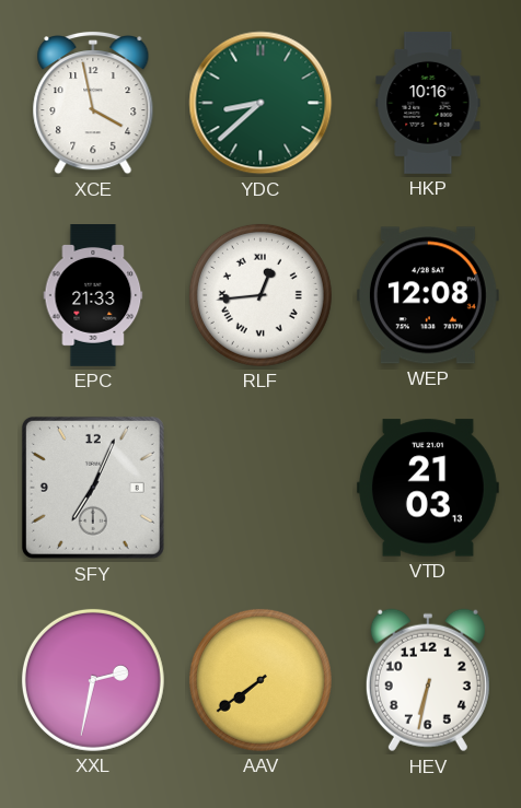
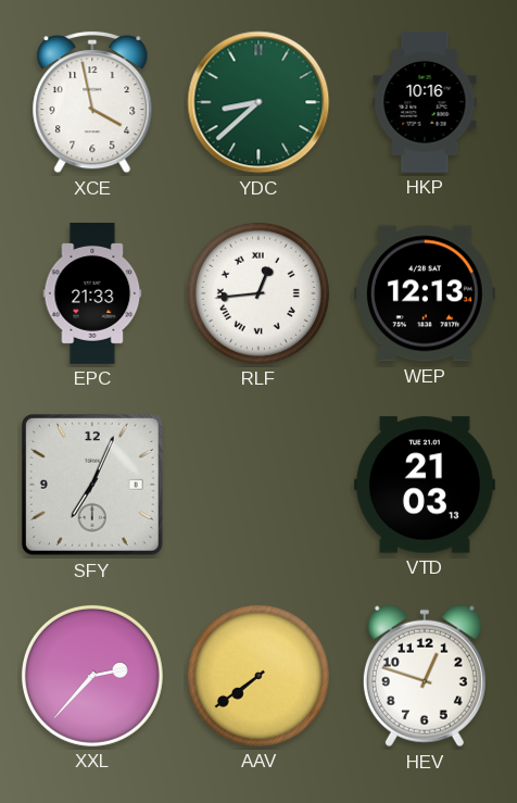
WEP: 12:08 -> 12:13 (425, 293)
XXL: 2:32 -> 2:37 (92, 676)
HEV: 6:32 -> 12:48 (425, 676)
